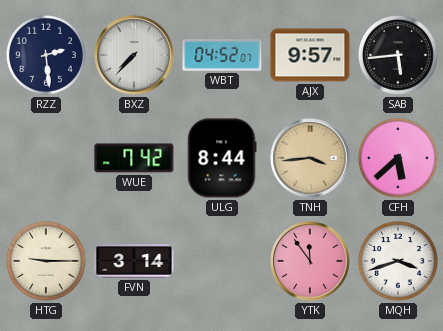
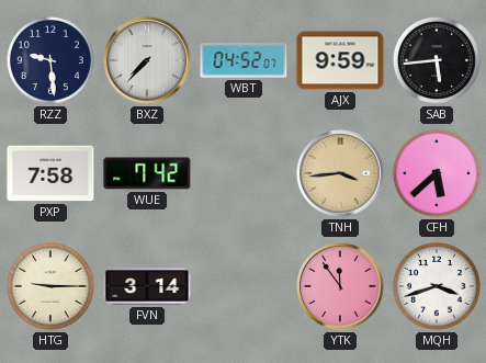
RZZ: 2:29 -> 9:29 (50, 60)
AJX: 9:57 -> 9:59 (340, 60)
PXP: none -> 7:58 (50, 173)
ULG: 8:44 -> none (222, 158)
